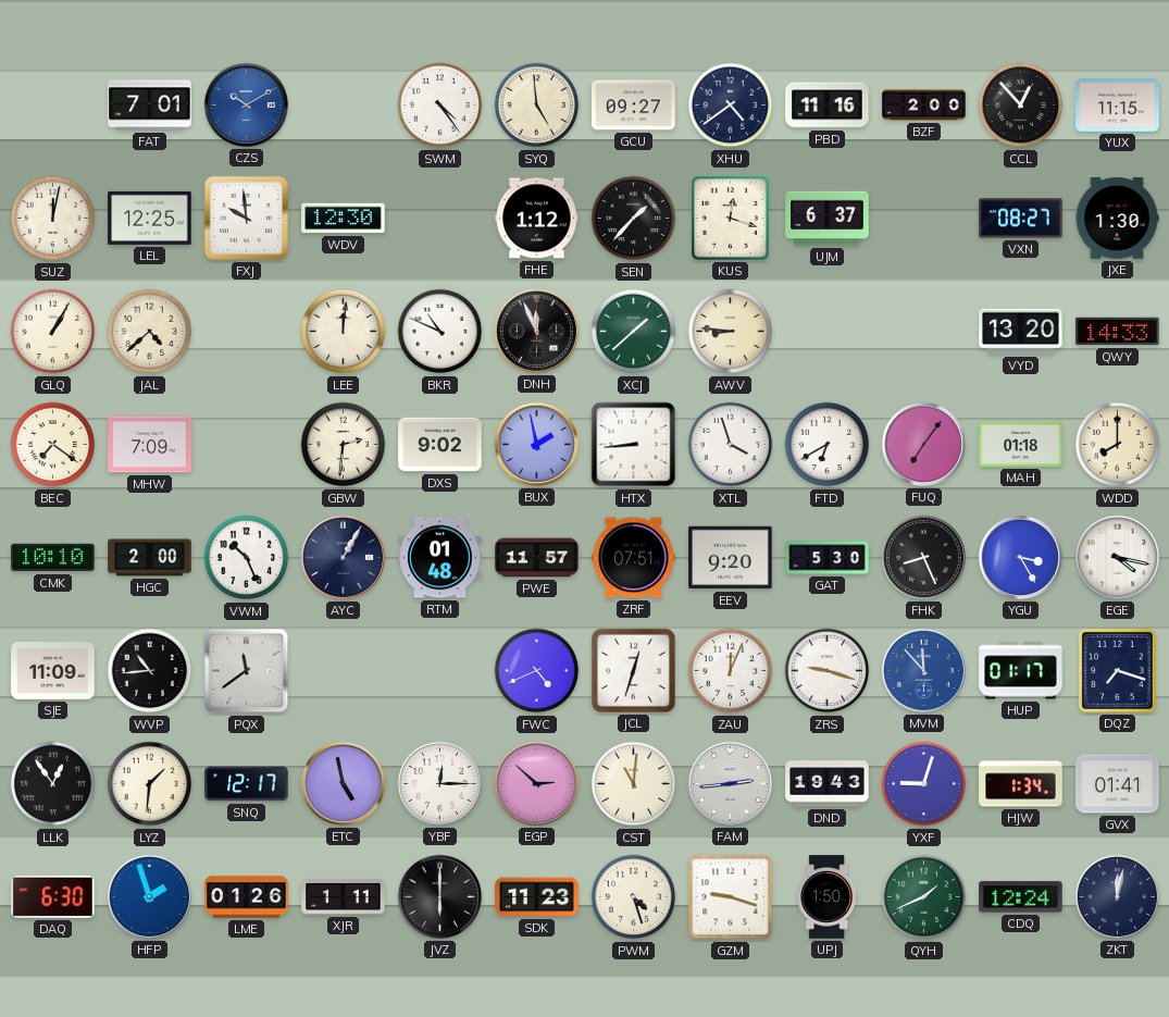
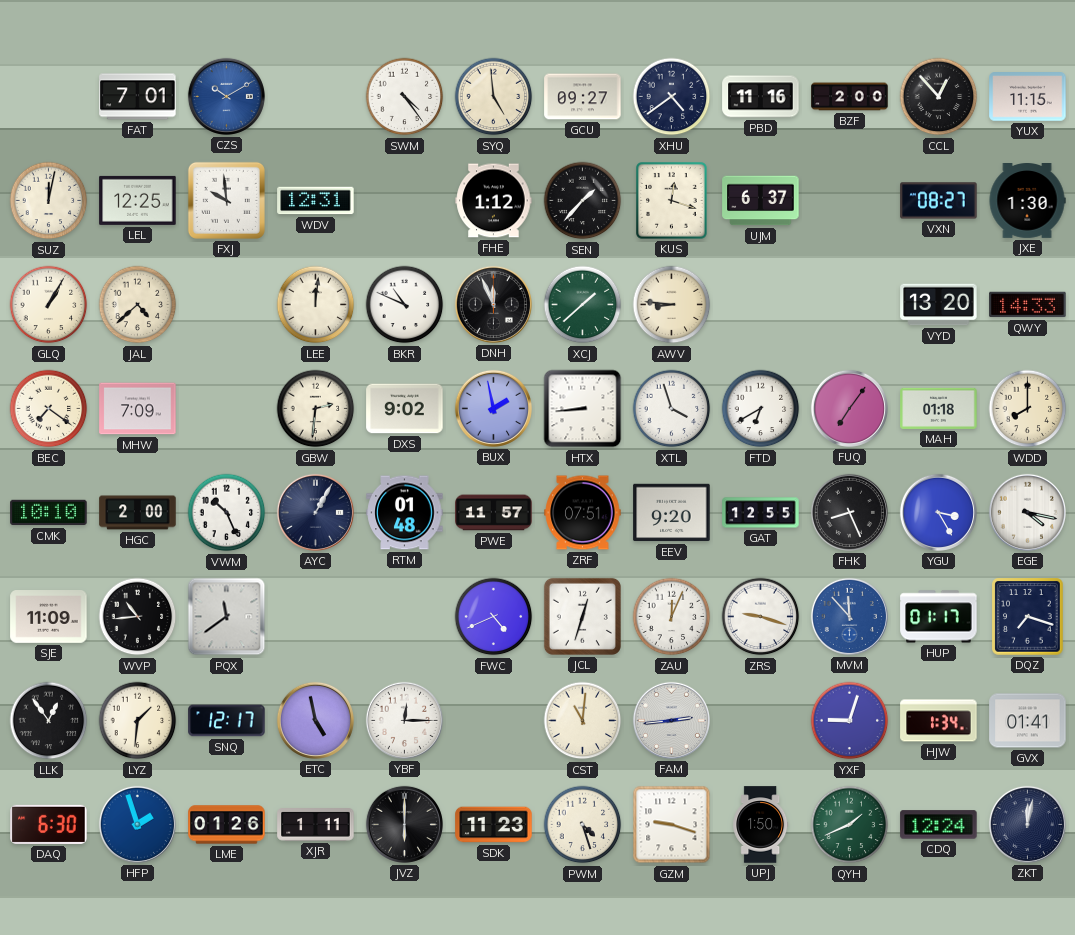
WDV: 12:30 -> 12:31 (316, 201)
GAT: 5:30 -> 12:55 (761, 513)
EGP: 2:52 -> none (536, 783)
DND: 19:43 -> none (828, 784)
